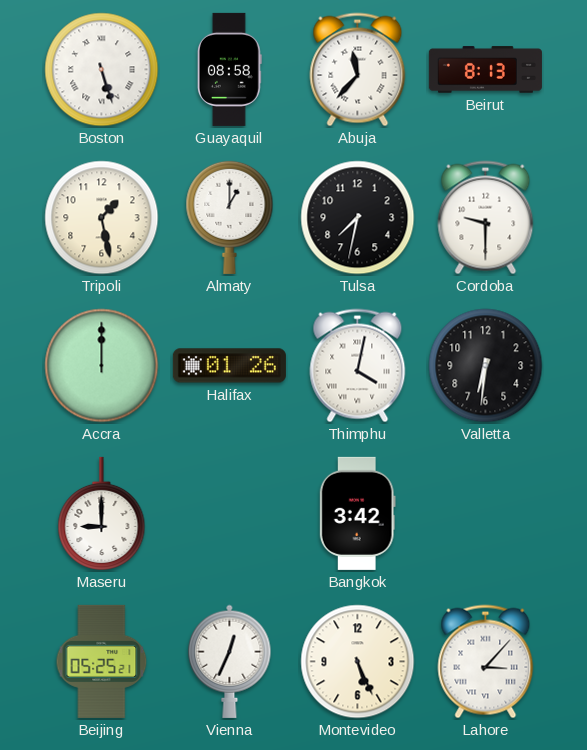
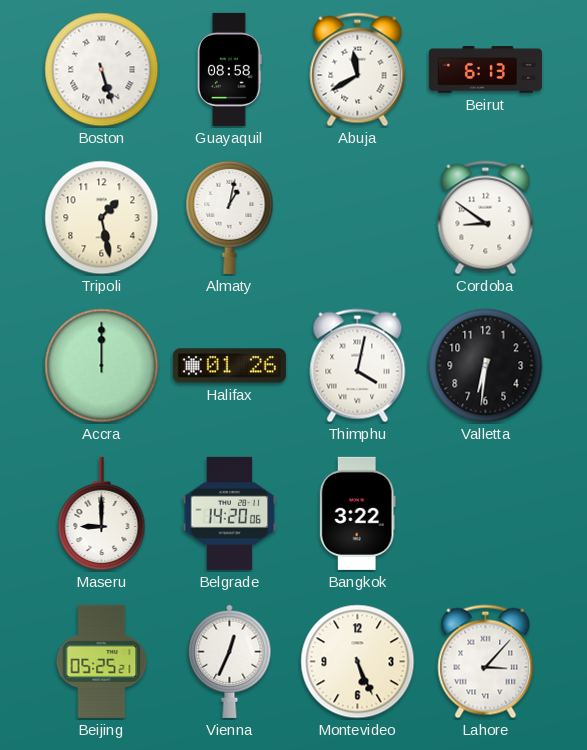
Abuja: 11:37 -> 11:40 (358, 70)
Beirut: 8:13 -> 6:13 (485, 70)
Almaty: 1:00 -> 1:02 (230, 217)
Tulsa: 7:32 -> none (358, 218)
Cordoba: 9:30 -> 8:51 (486, 218)
Belgrade: none -> 14:20 (230, 513)
Bangkok: 3:42 -> 3:22 (357, 513)
